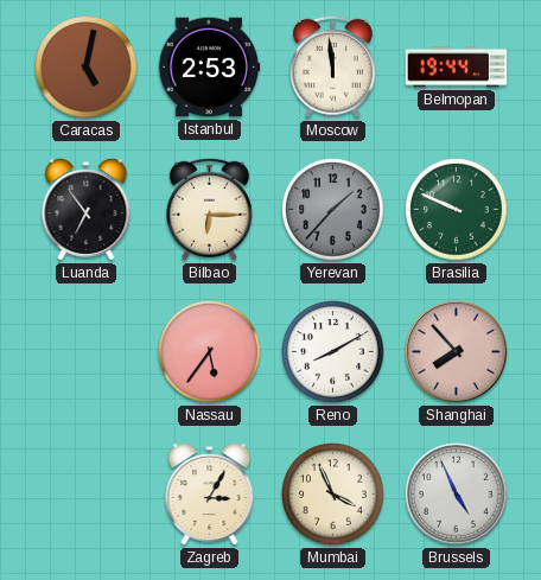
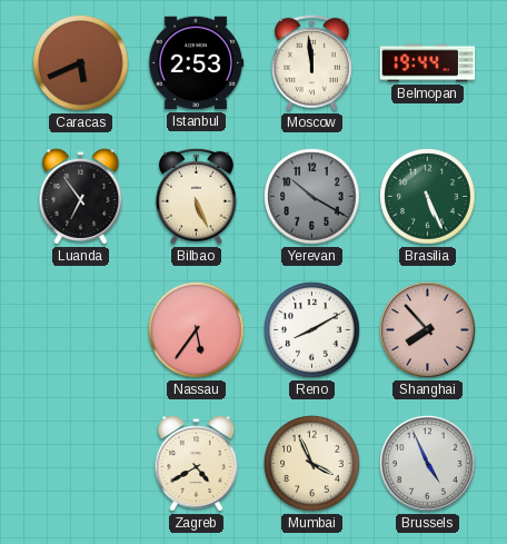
Caracas: 5:02 -> 5:41 (81, 63)
Bilbao: 6:15 -> 5:26 (196, 196)
Yerevan: 1:37 -> 10:20 (312, 197)
Brasilia: 9:49 -> 5:26 (428, 197)
Zagreb: 3:05 -> 4:40 (197, 464)
